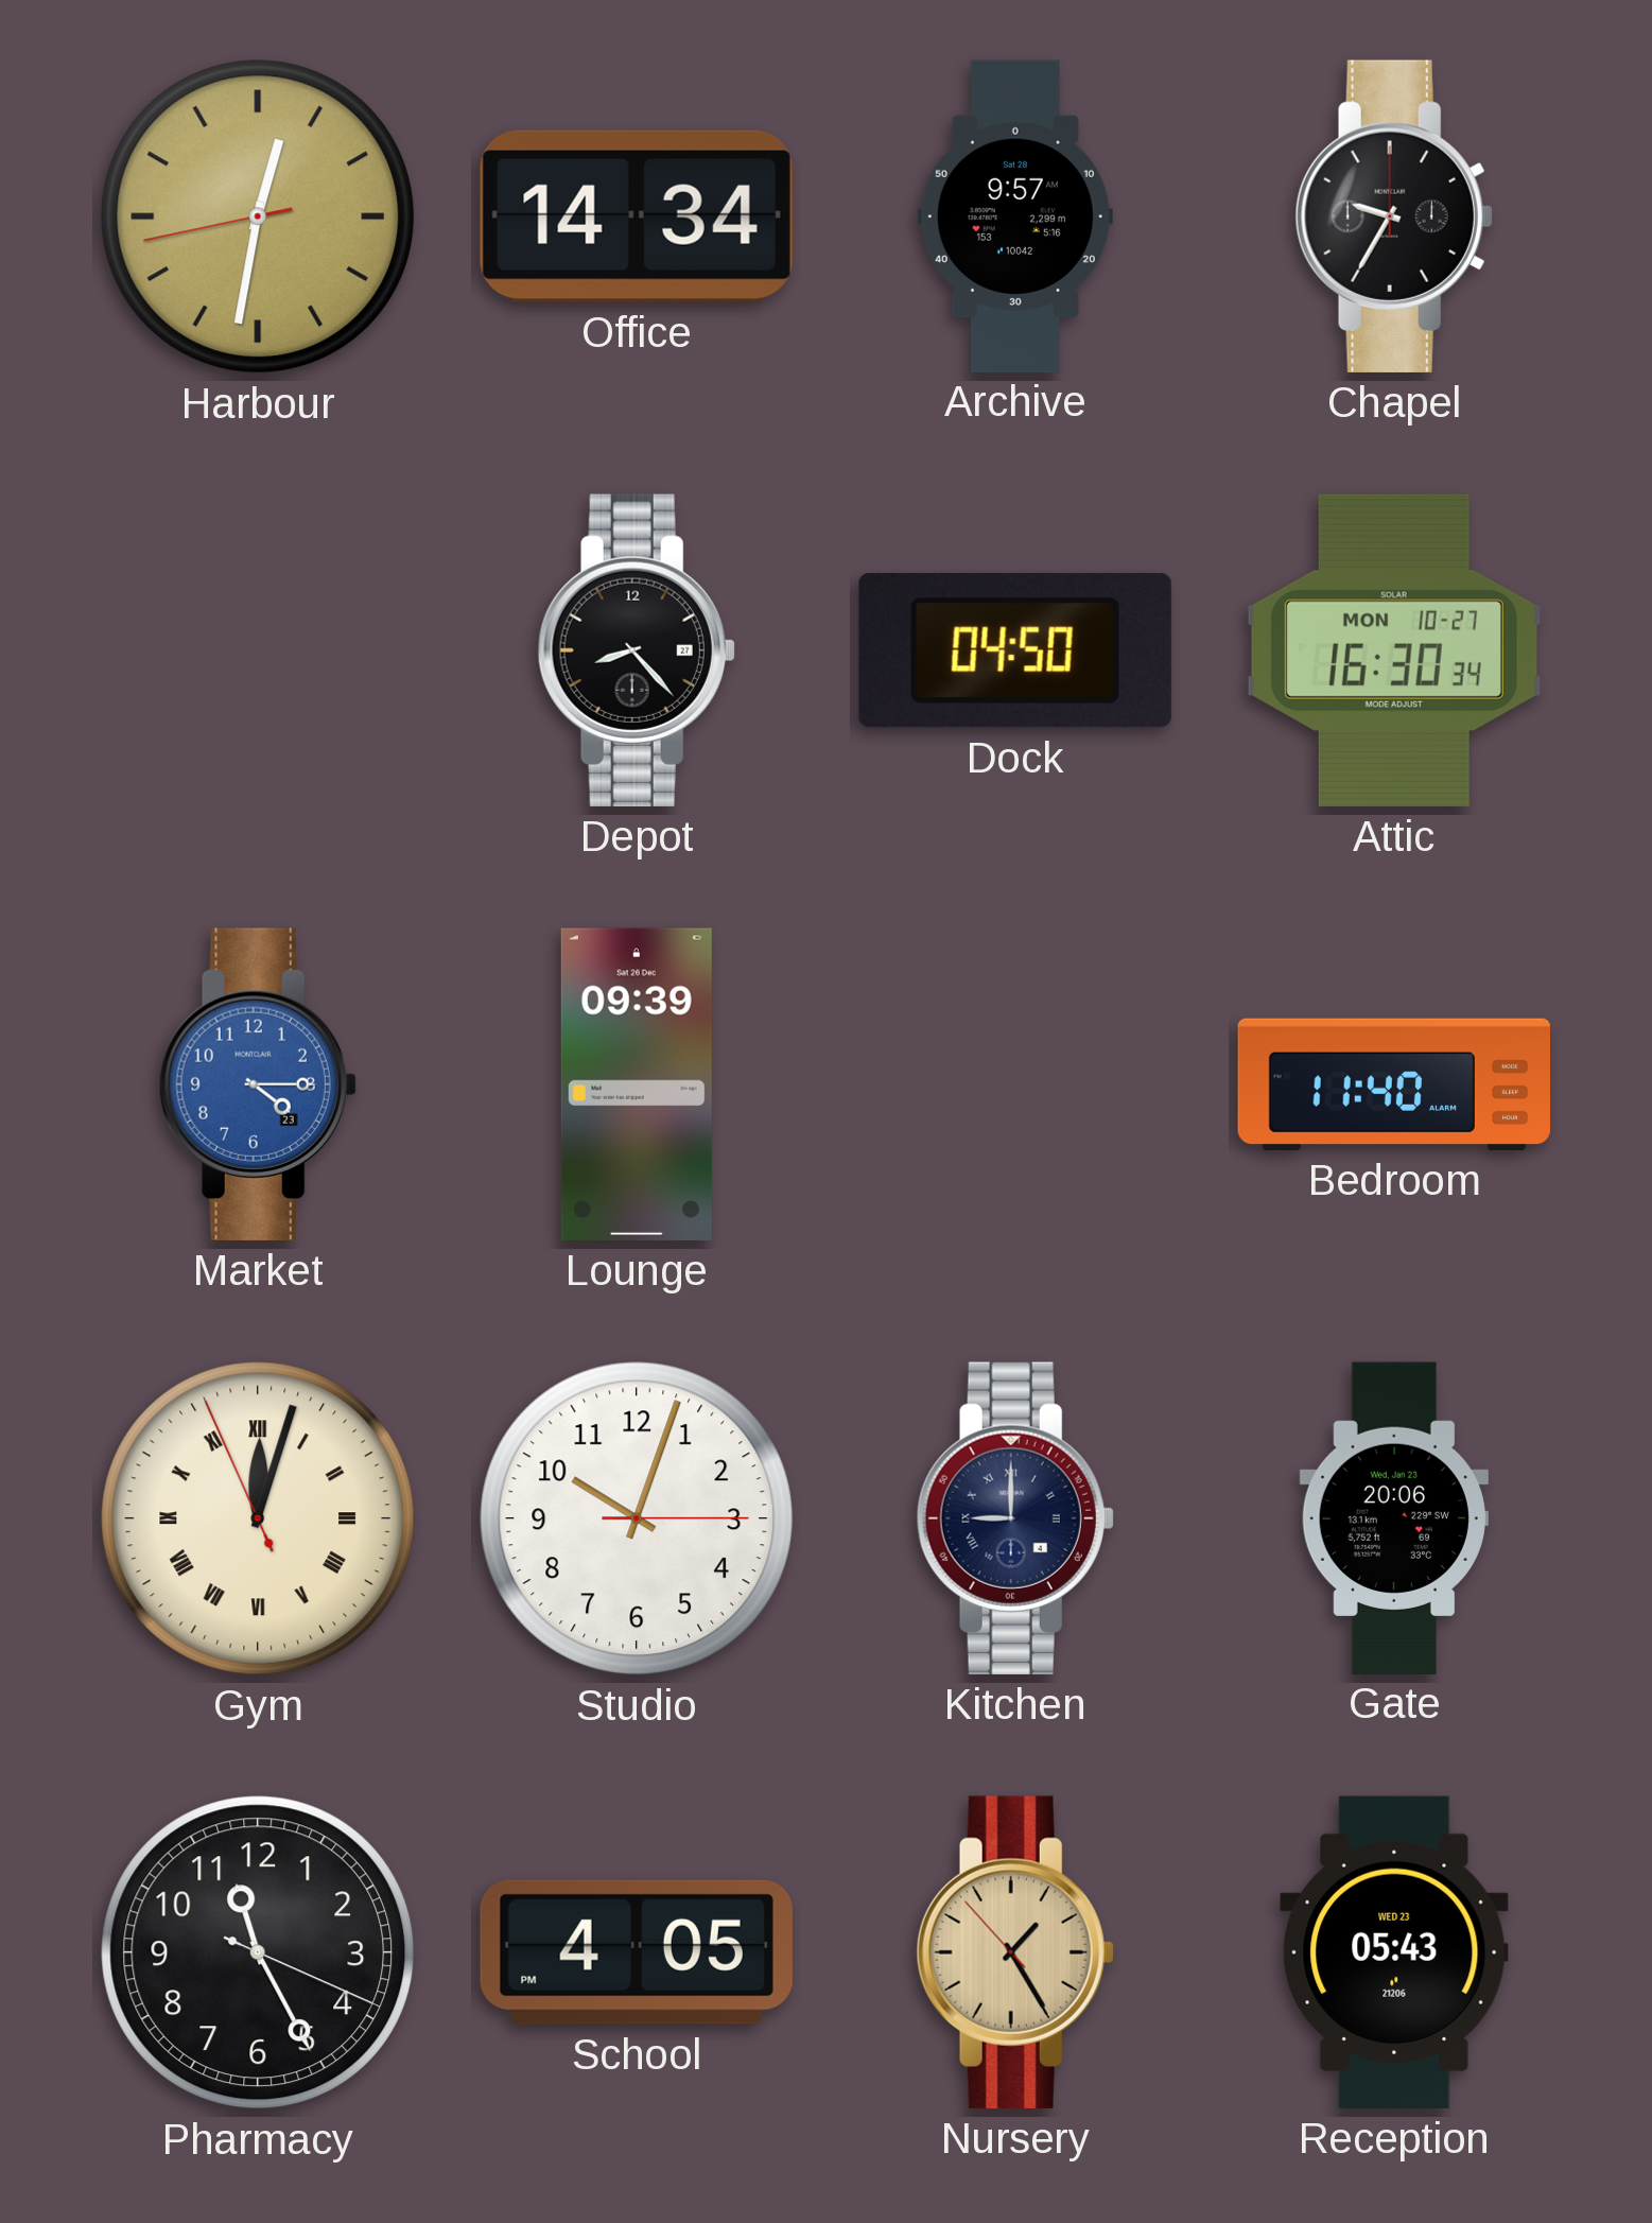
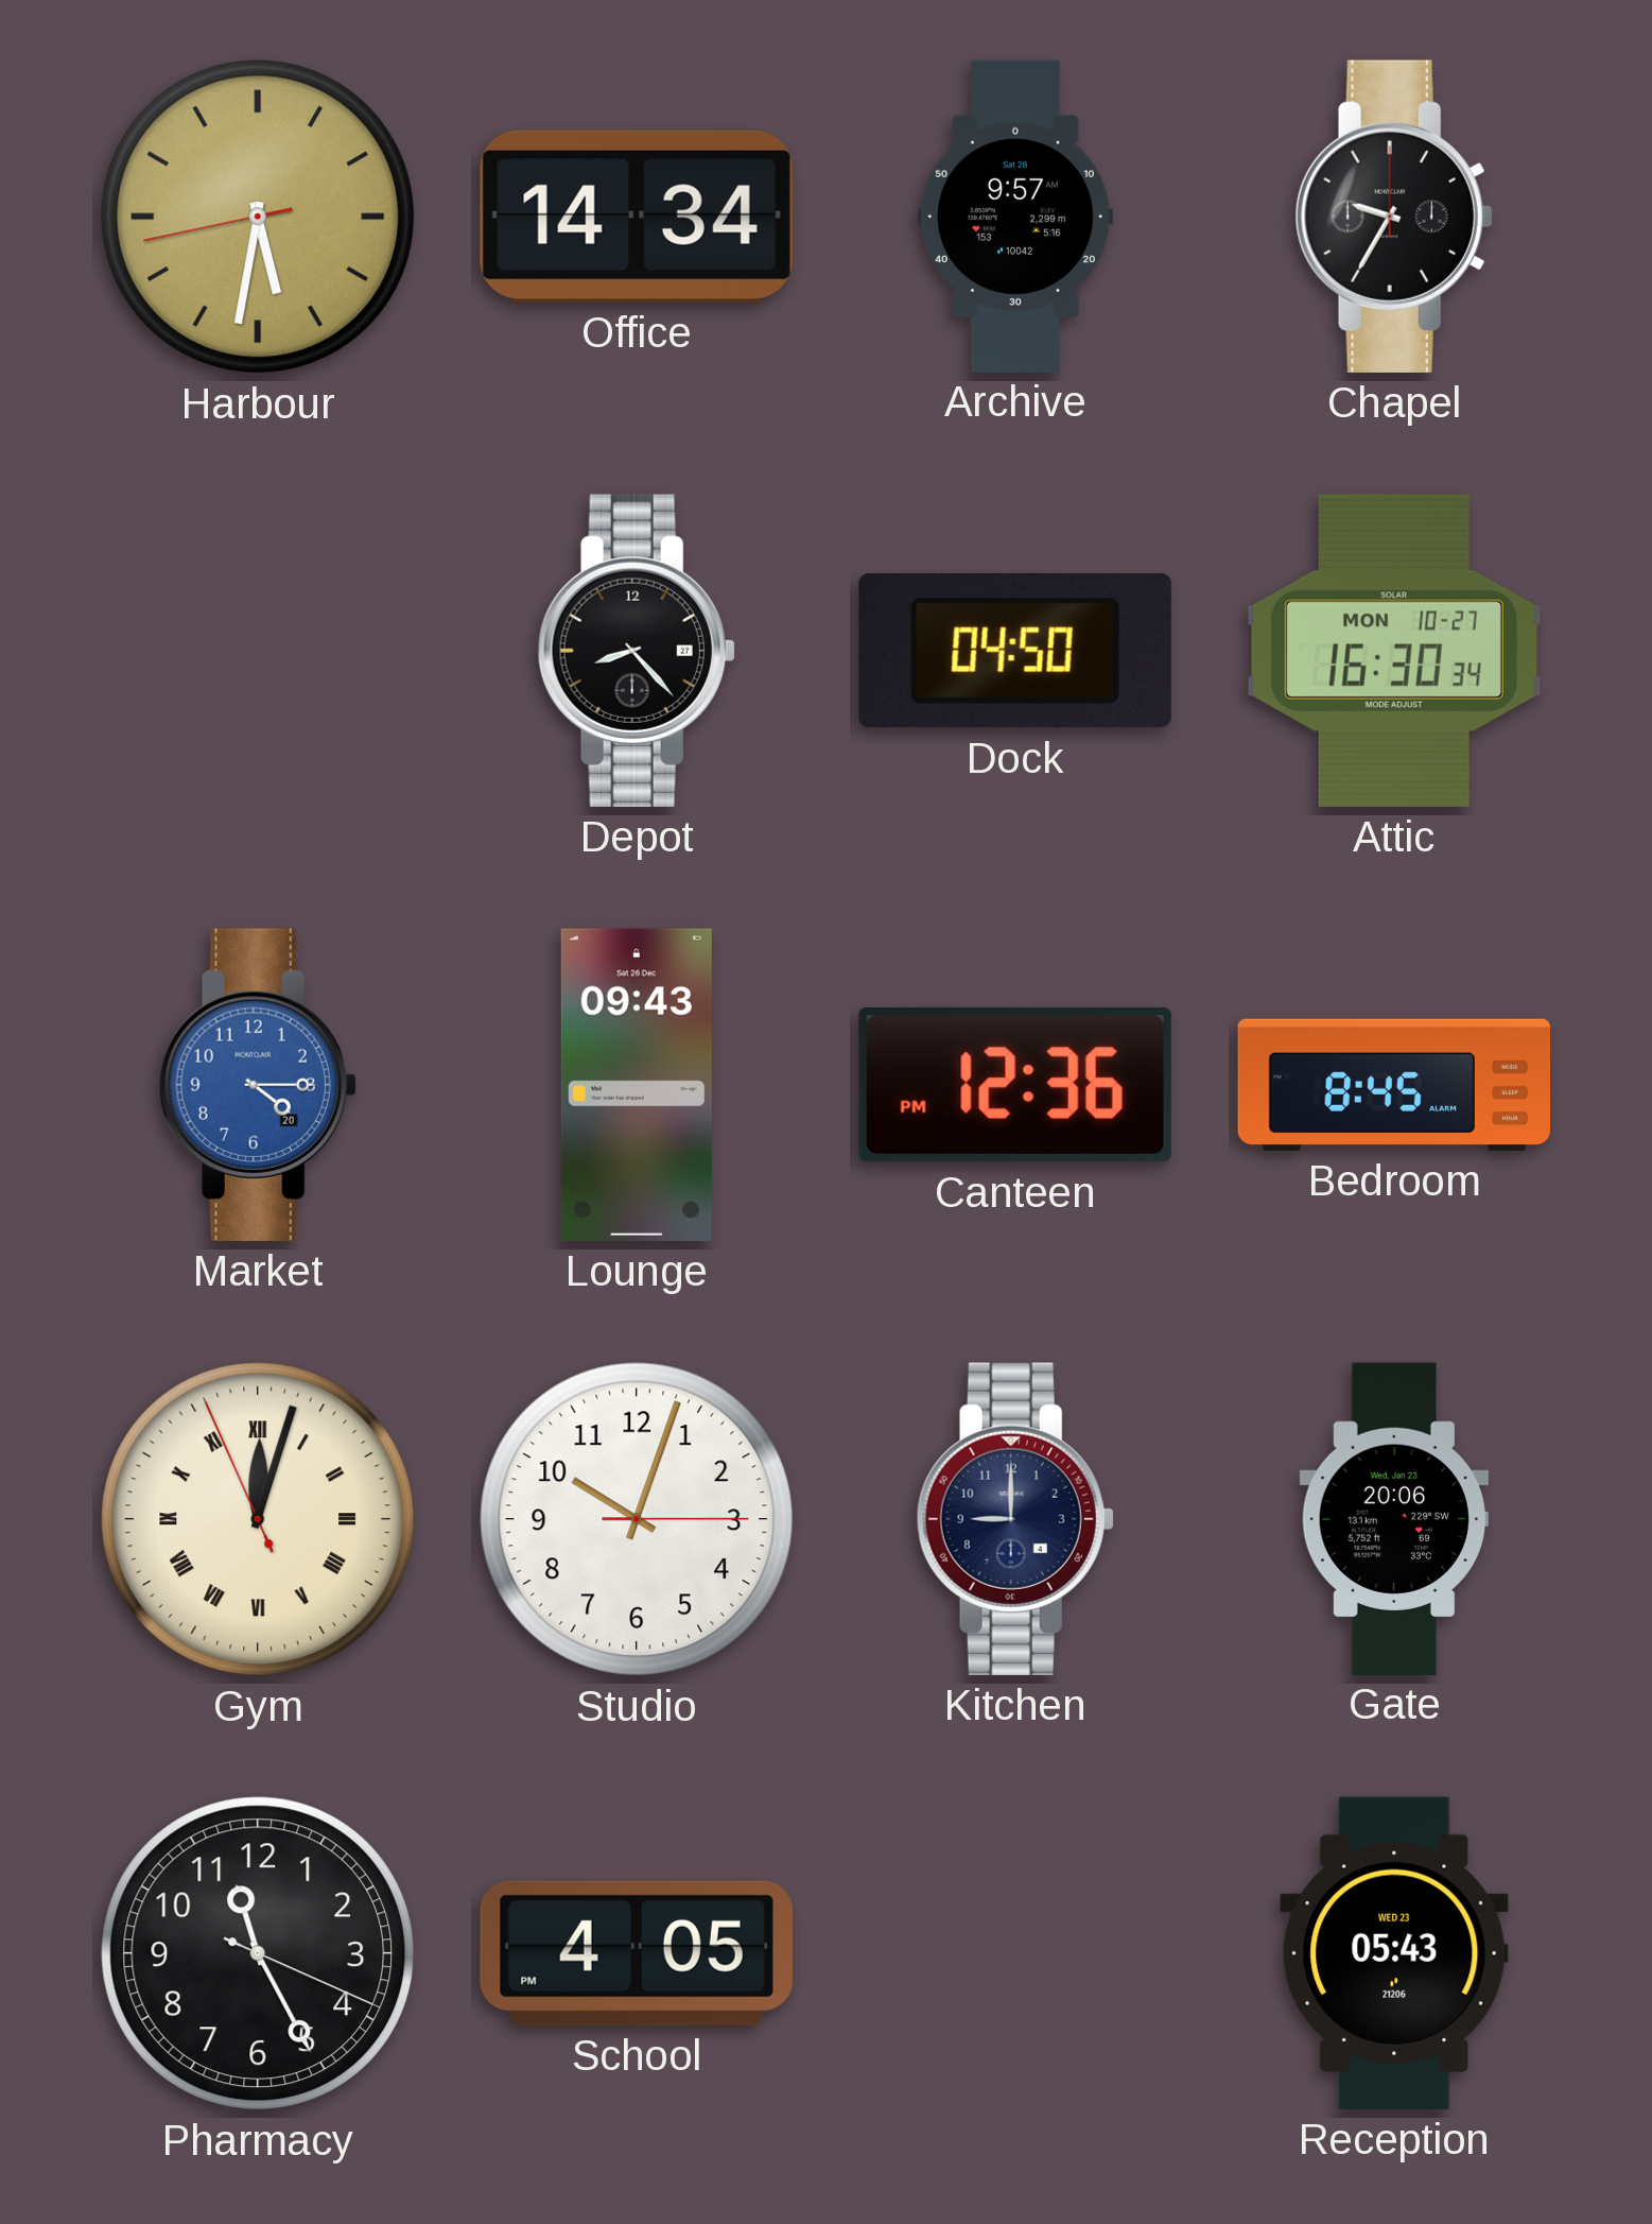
Harbour: 12:31 -> 5:31 (258, 217)
Market date: 23 -> 20 (258, 1085)
Lounge: 09:39 -> 09:43 (637, 1085)
Canteen: none -> 12:36 (1015, 1085)
Bedroom: 11:40 -> 8:45 (1393, 1085)
Kitchen numerals: Roman -> Arabic (1015, 1519)
Nursery: 1:24 -> none (1015, 1952)
